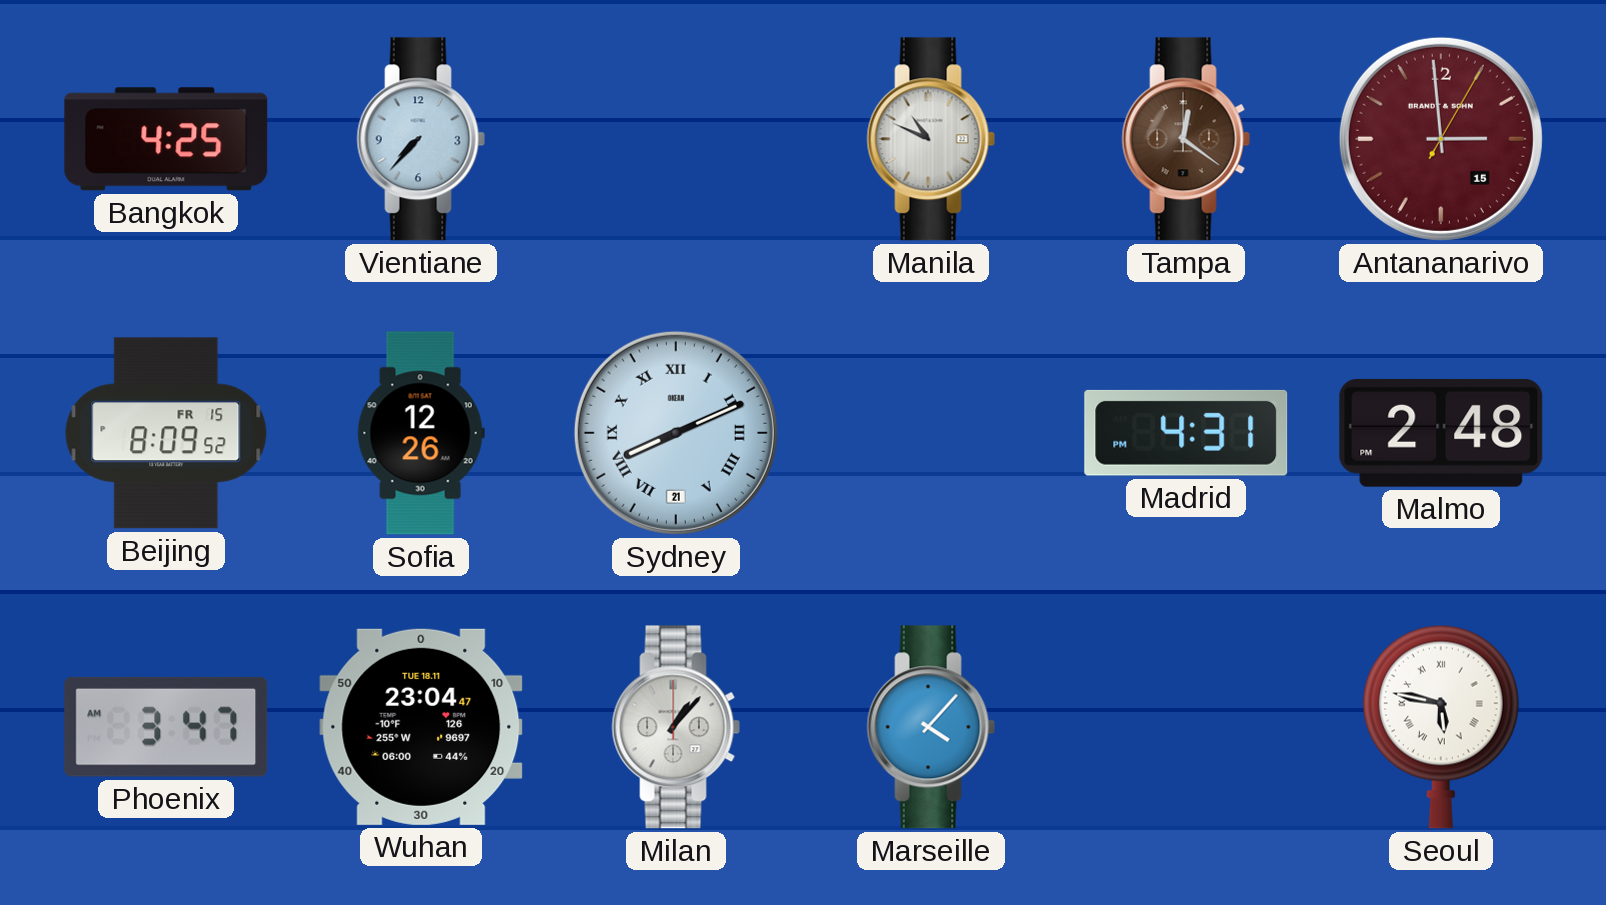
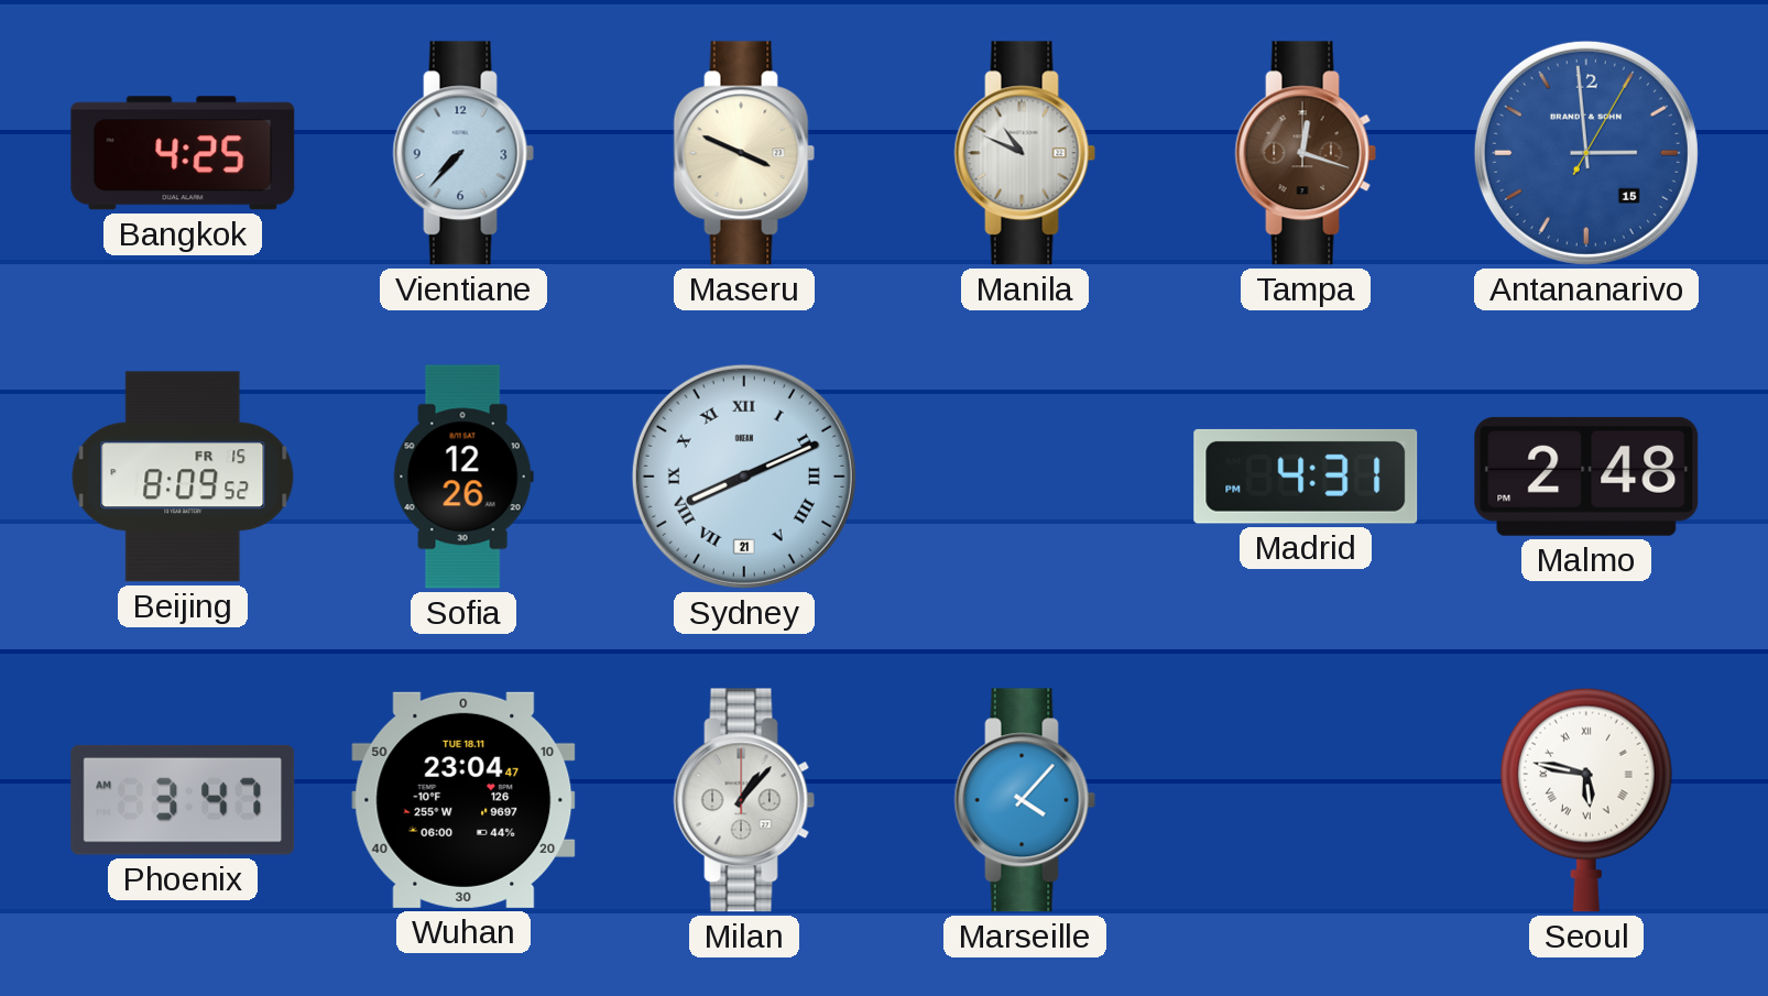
Maseru: none -> 3:49 (744, 153)
Tampa: 12:21 -> 12:18 (1306, 153)
Antananarivo dial: burgundy -> blue (1586, 153)
